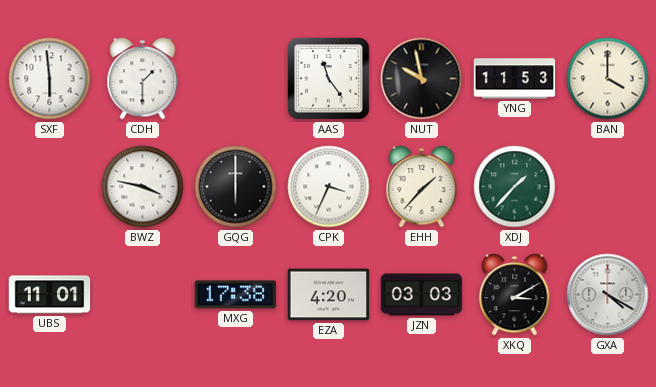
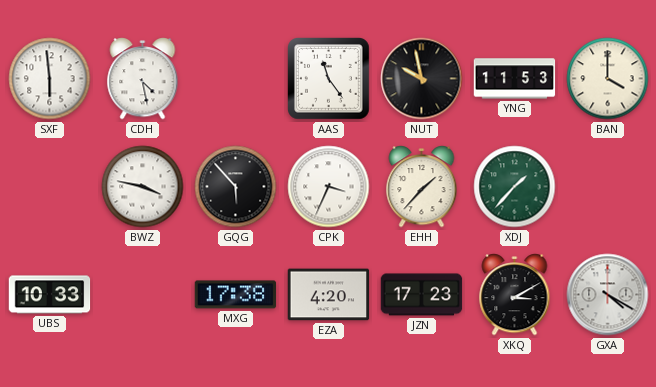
CDH: 1:30 -> 4:28 (143, 79)
GQG: 6:00 -> 5:53 (236, 187)
UBS: 11:01 -> 10:33 (50, 295)
JZN: 03:03 -> 17:23 (422, 295)
